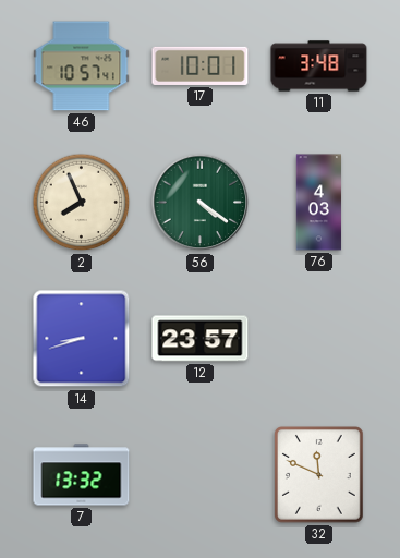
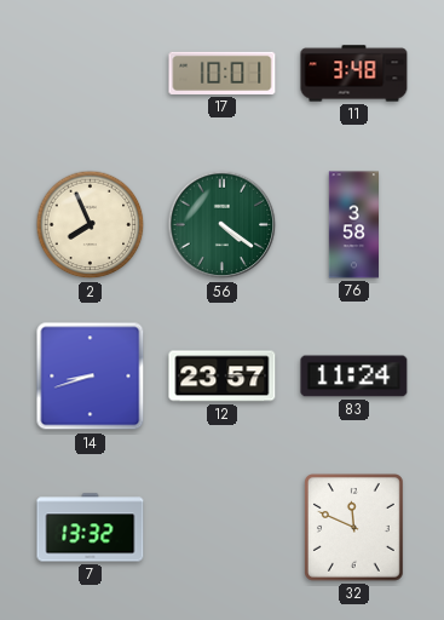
46: 10:57 -> none (82, 66)
76: 4:03 -> 3:58 (353, 225)
83: none -> 11:24 (354, 377)
